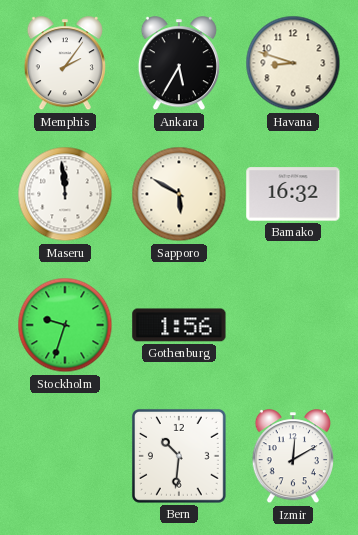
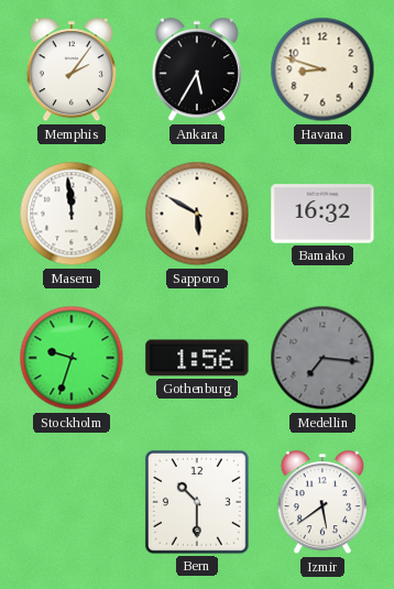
Medellin: none -> 7:16 (322, 358)
Bern: 10:31 -> 10:30 (197, 502)
Izmir: 12:10 -> 5:39 (322, 503)
